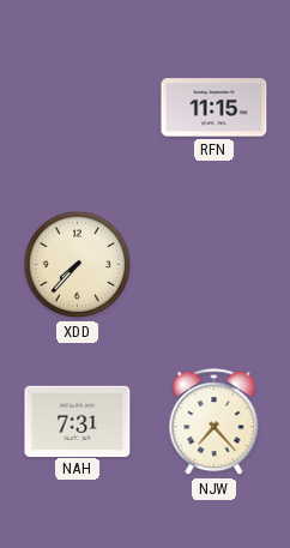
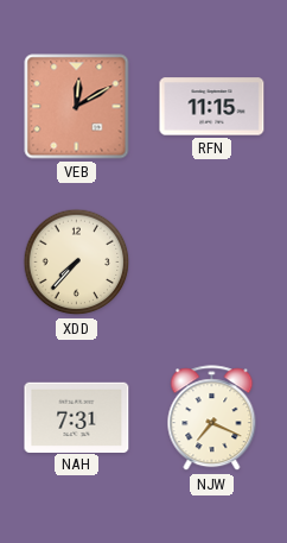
VEB: none -> 12:10 (77, 107)
NJW: 7:23 -> 7:19 (212, 418)
